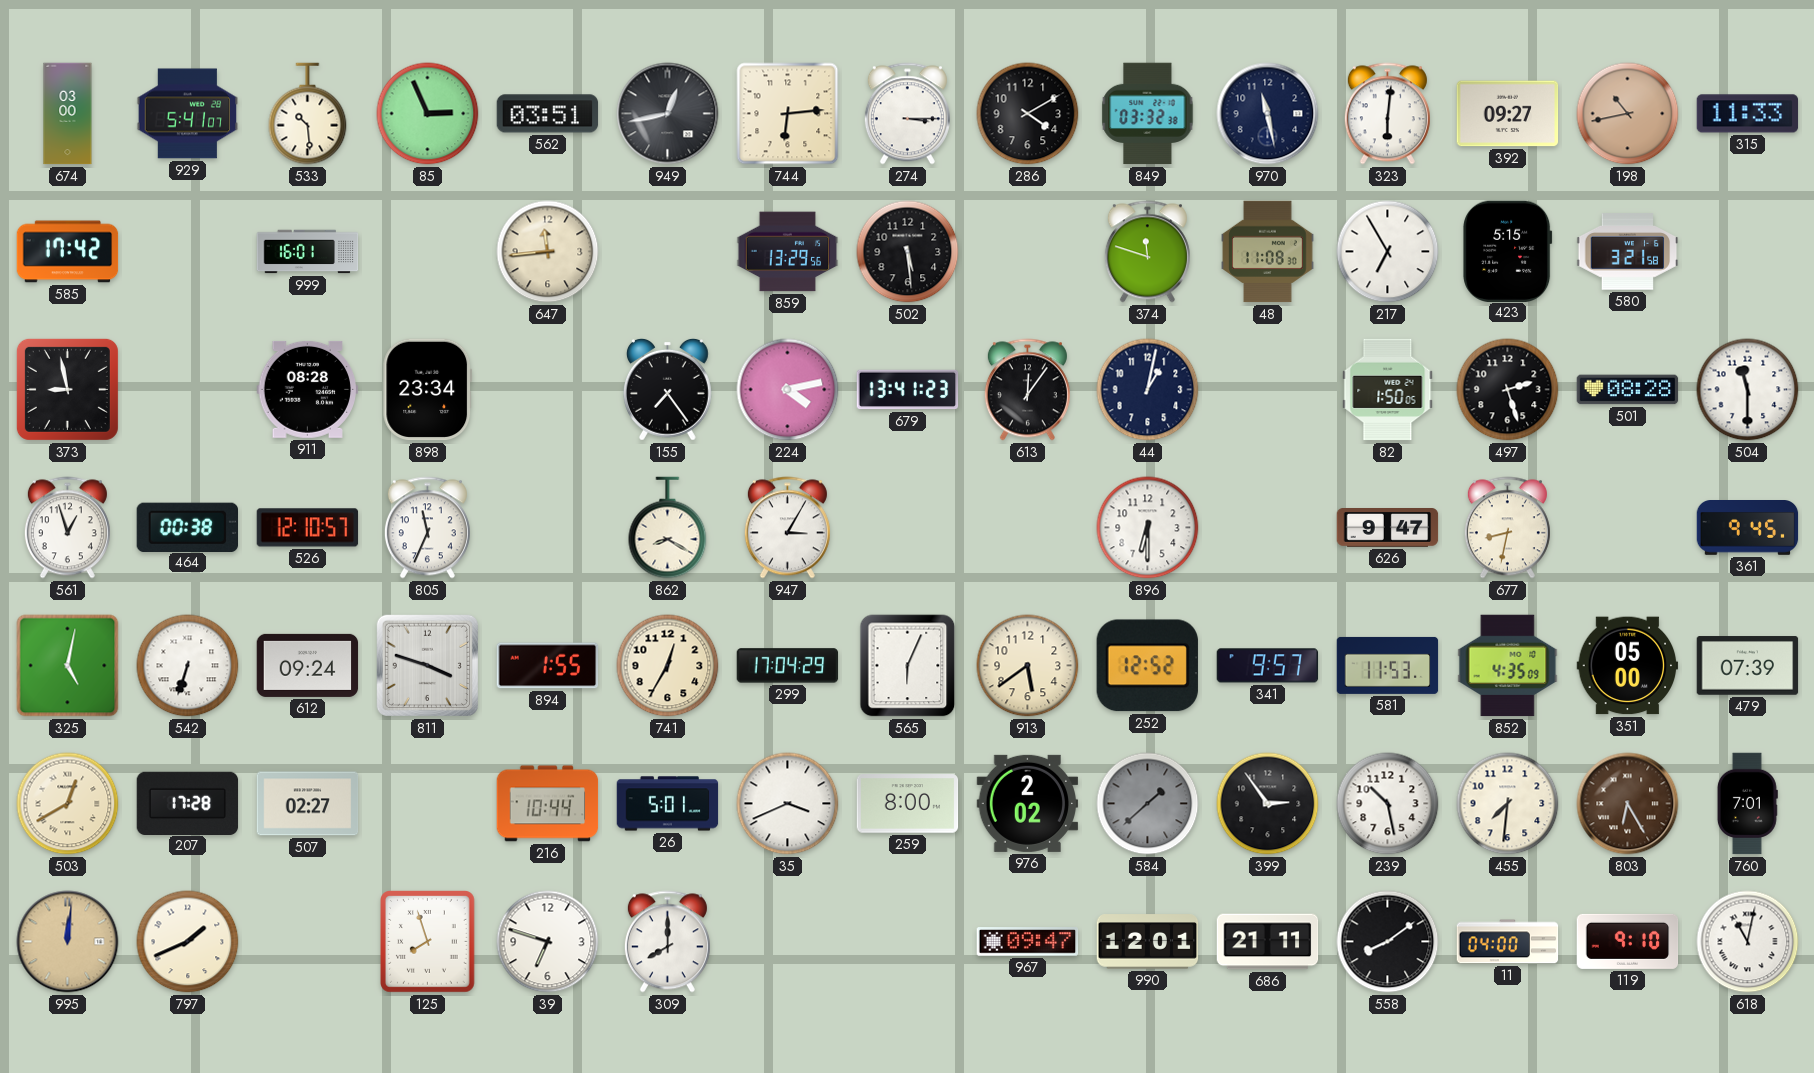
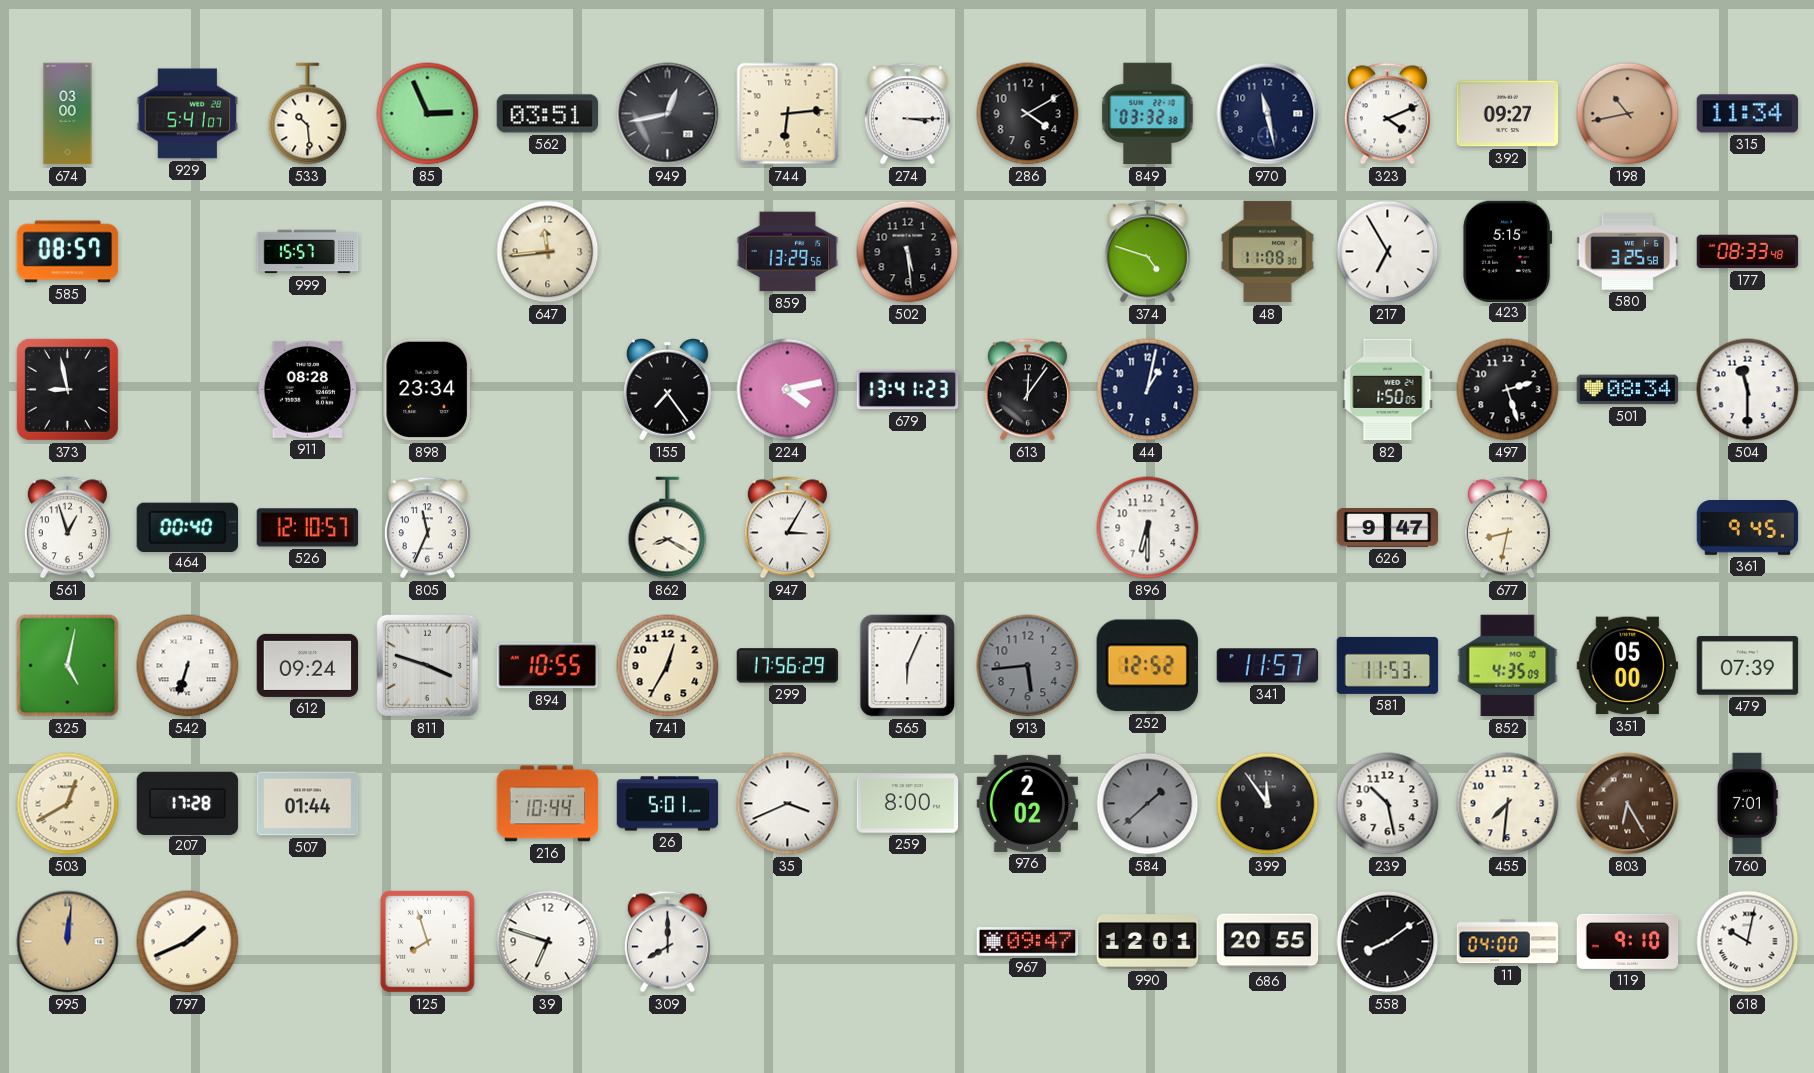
323: 6:01 -> 4:11 (1387, 114)
315: 11:33 -> 11:34 (1748, 114)
585: 17:42 -> 08:57 (68, 252)
999: 16:01 -> 15:57 (308, 252)
374: 11:48 -> 4:48 (1147, 252)
580: 3:21 -> 3:25 (1628, 252)
177: none -> 08:33 (1748, 252)
501: 08:28 -> 08:34 (1628, 390)
464: 00:38 -> 00:40 (187, 527)
894: 1:55 -> 10:55 (548, 666)
299: 17:04 -> 17:56 (788, 666)
913: 5:39 -> 5:44 (1028, 666)
913 dial: cream -> grey (1028, 666)
341: 9:57 -> 11:57 (1268, 666)
507: 02:27 -> 01:44 (308, 804)
399: 2:54 -> 11:54 (1268, 804)
686: 21:11 -> 20:55 (1268, 942)
618: 11:02 -> 10:02 (1748, 942)
